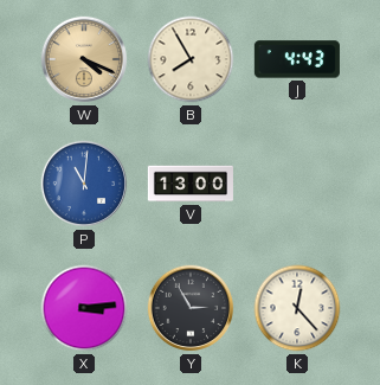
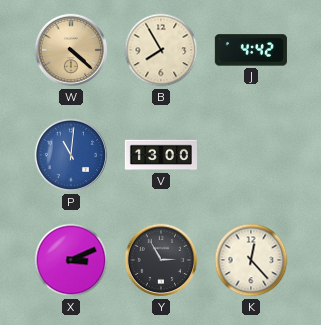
W: 4:19 -> 4:22 (71, 50)
J: 4:43 -> 4:42 (251, 50)
X: 3:14 -> 3:11 (71, 260)
